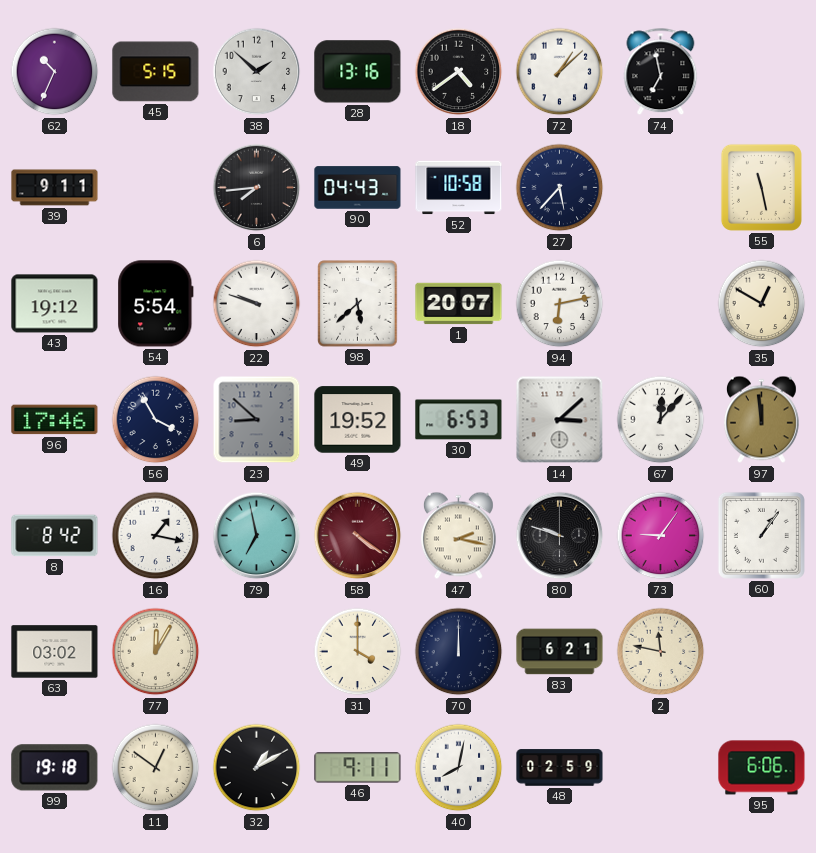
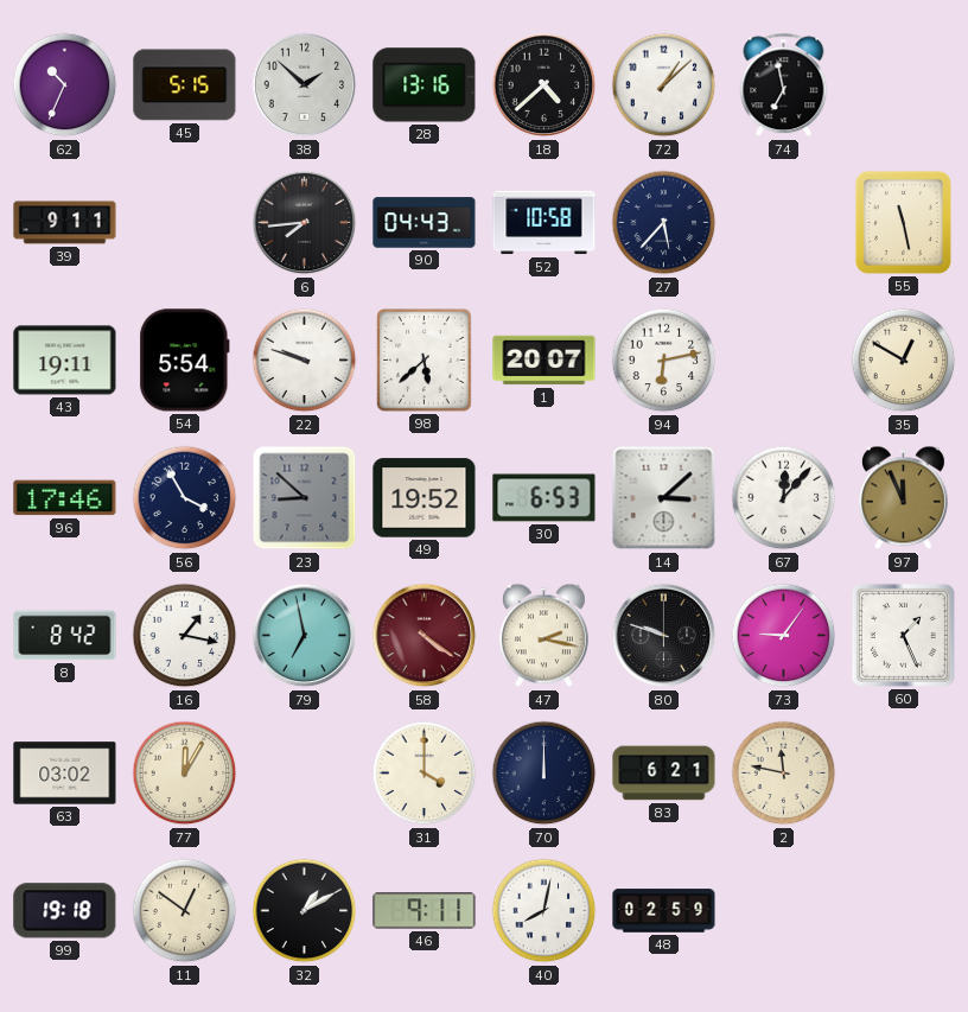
18: 4:39 -> 4:38 (544, 85)
43: 19:12 -> 19:11 (65, 361)
97: 11:59 -> 11:56 (903, 498)
60: 1:06 -> 1:26 (903, 635)
95: 6:06 -> none (762, 768)
